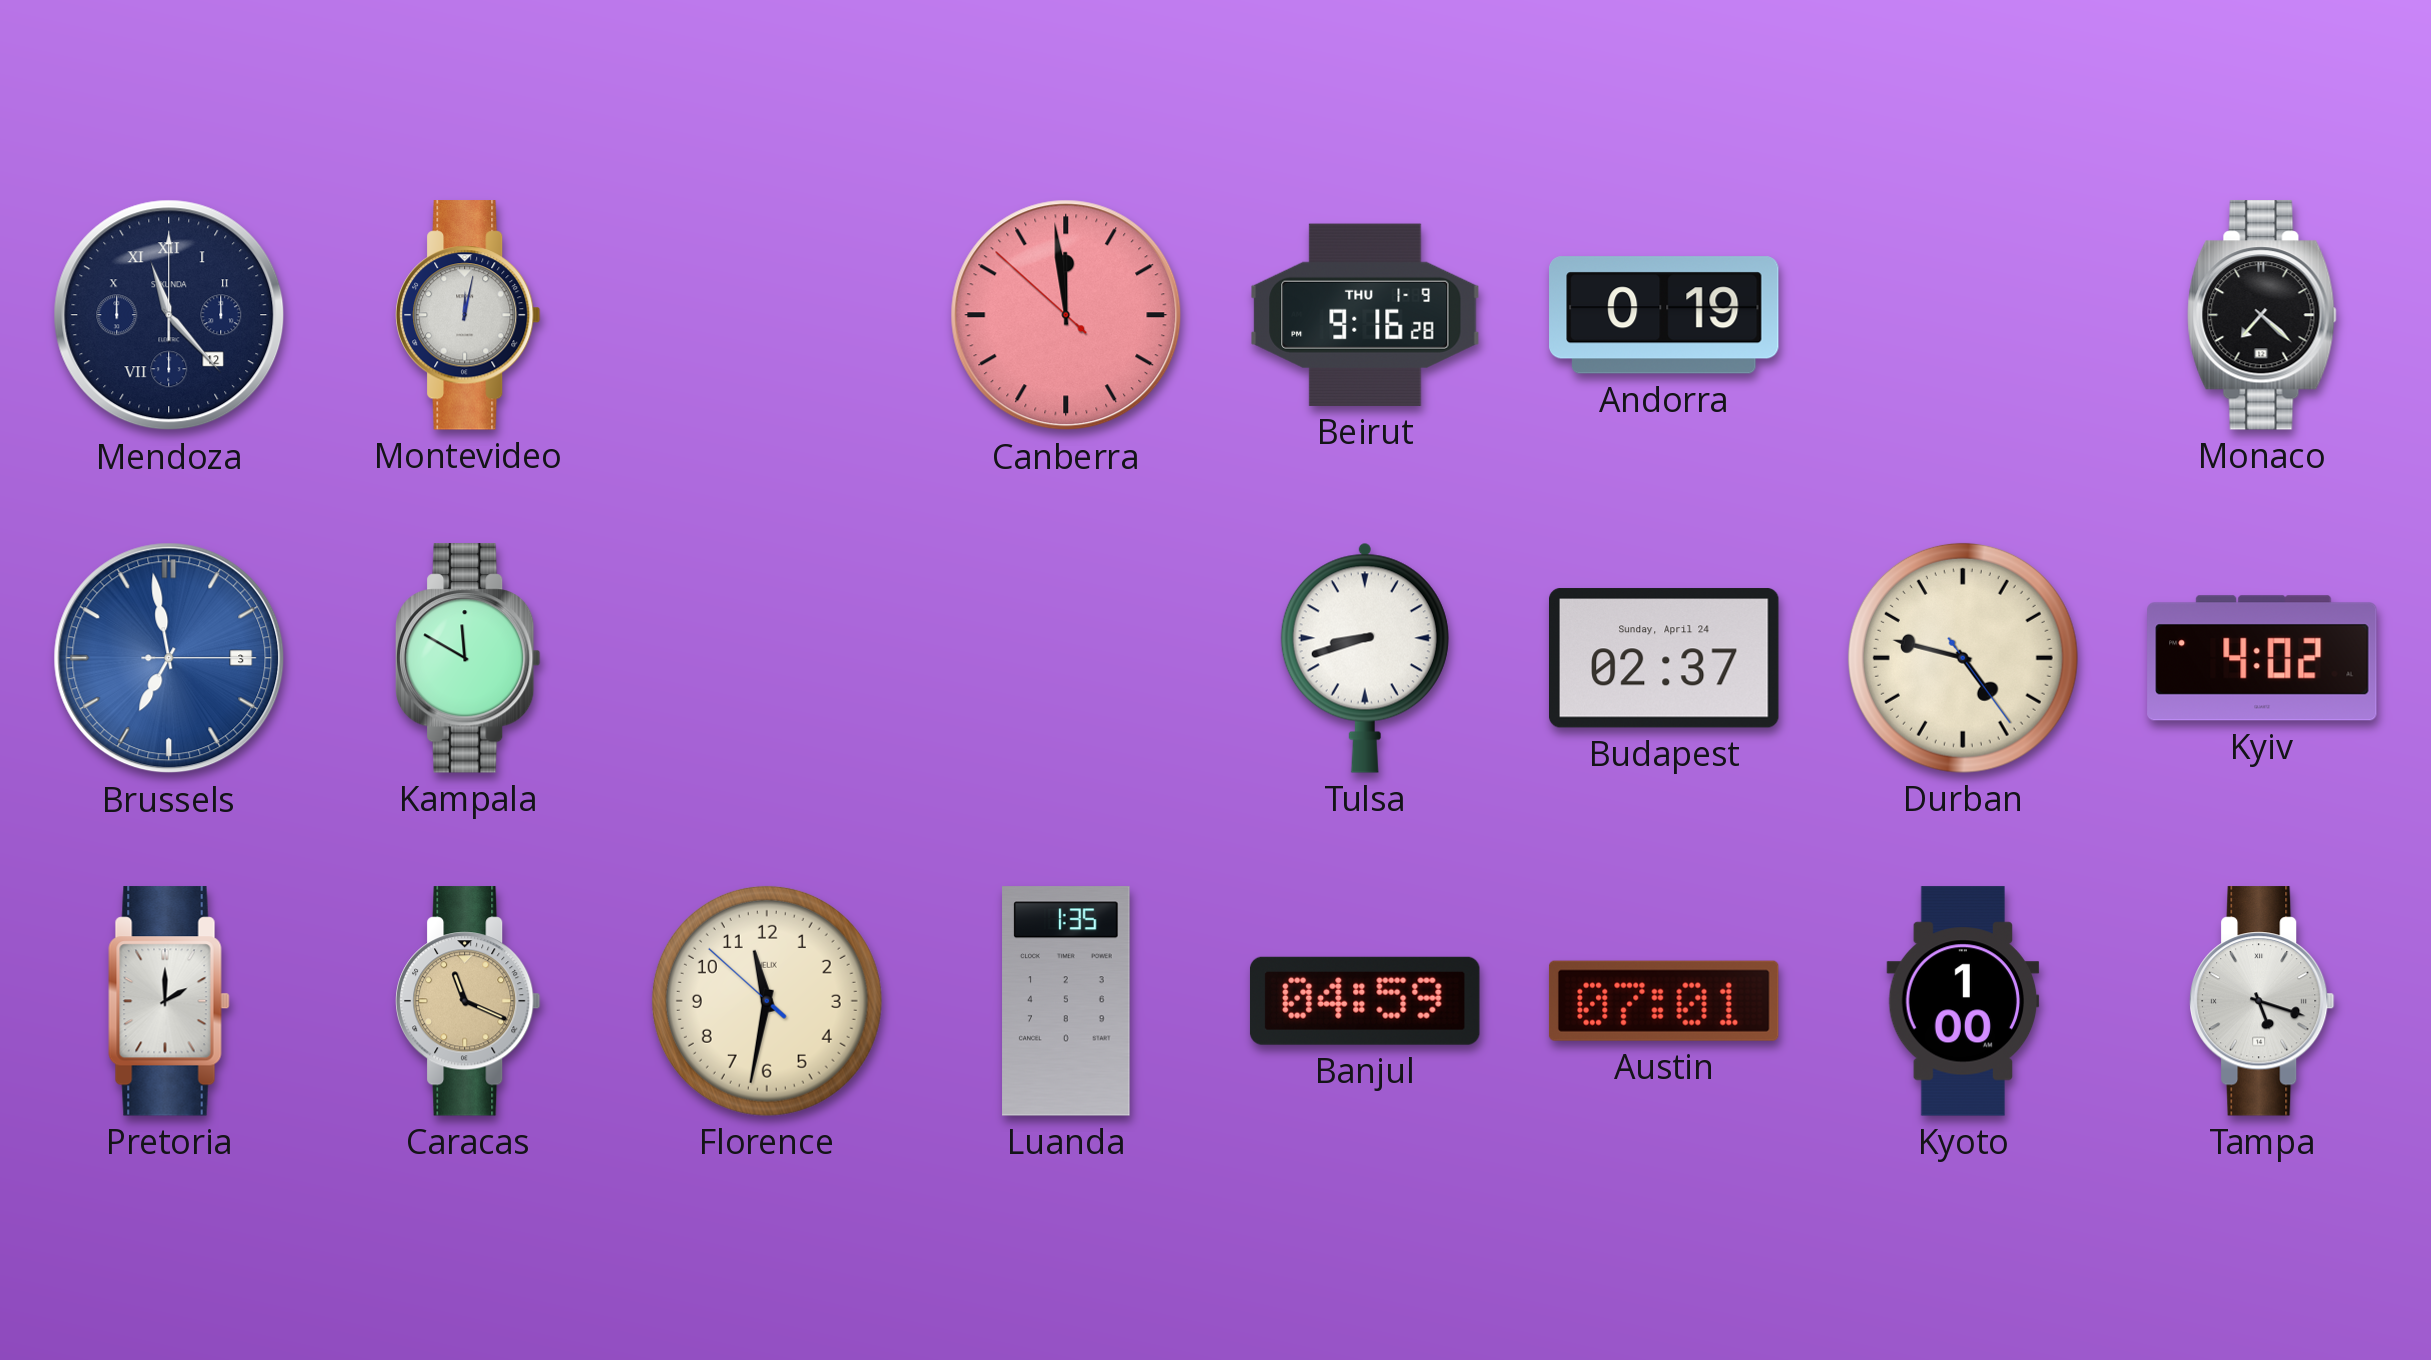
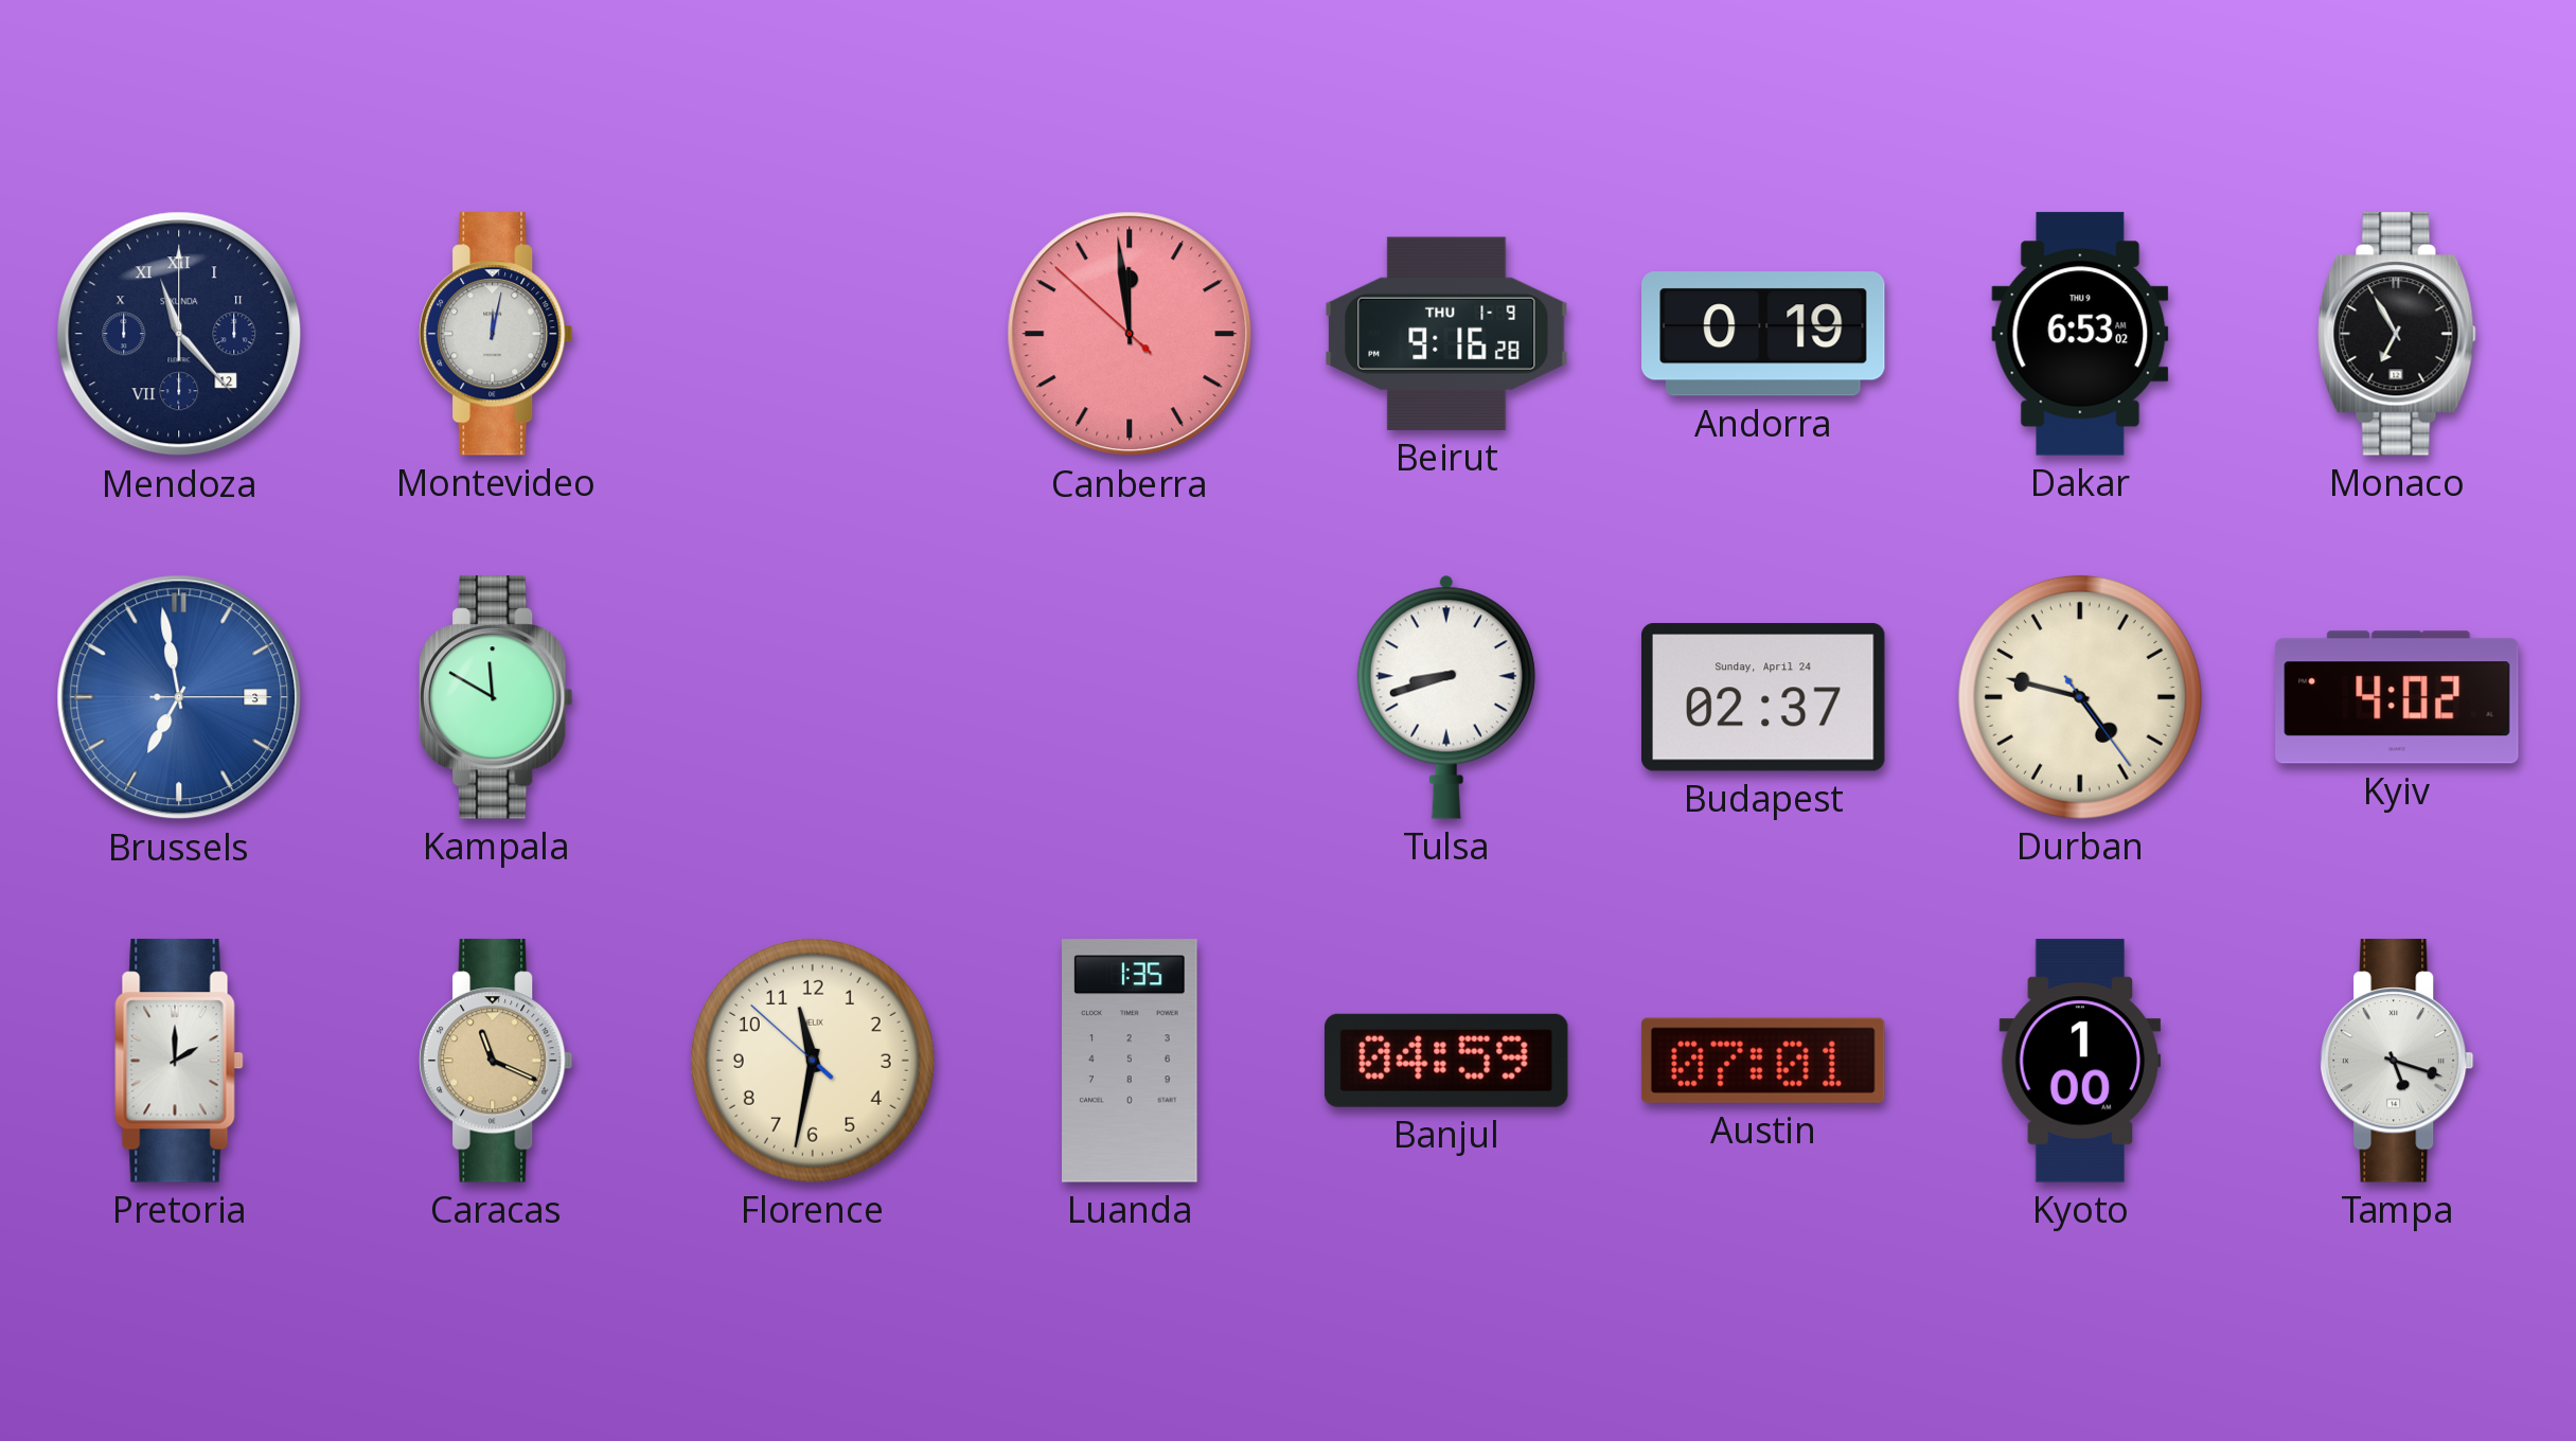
Dakar: none -> 6:53 (2080, 334)
Monaco: 7:22 -> 6:55 (2397, 334)
